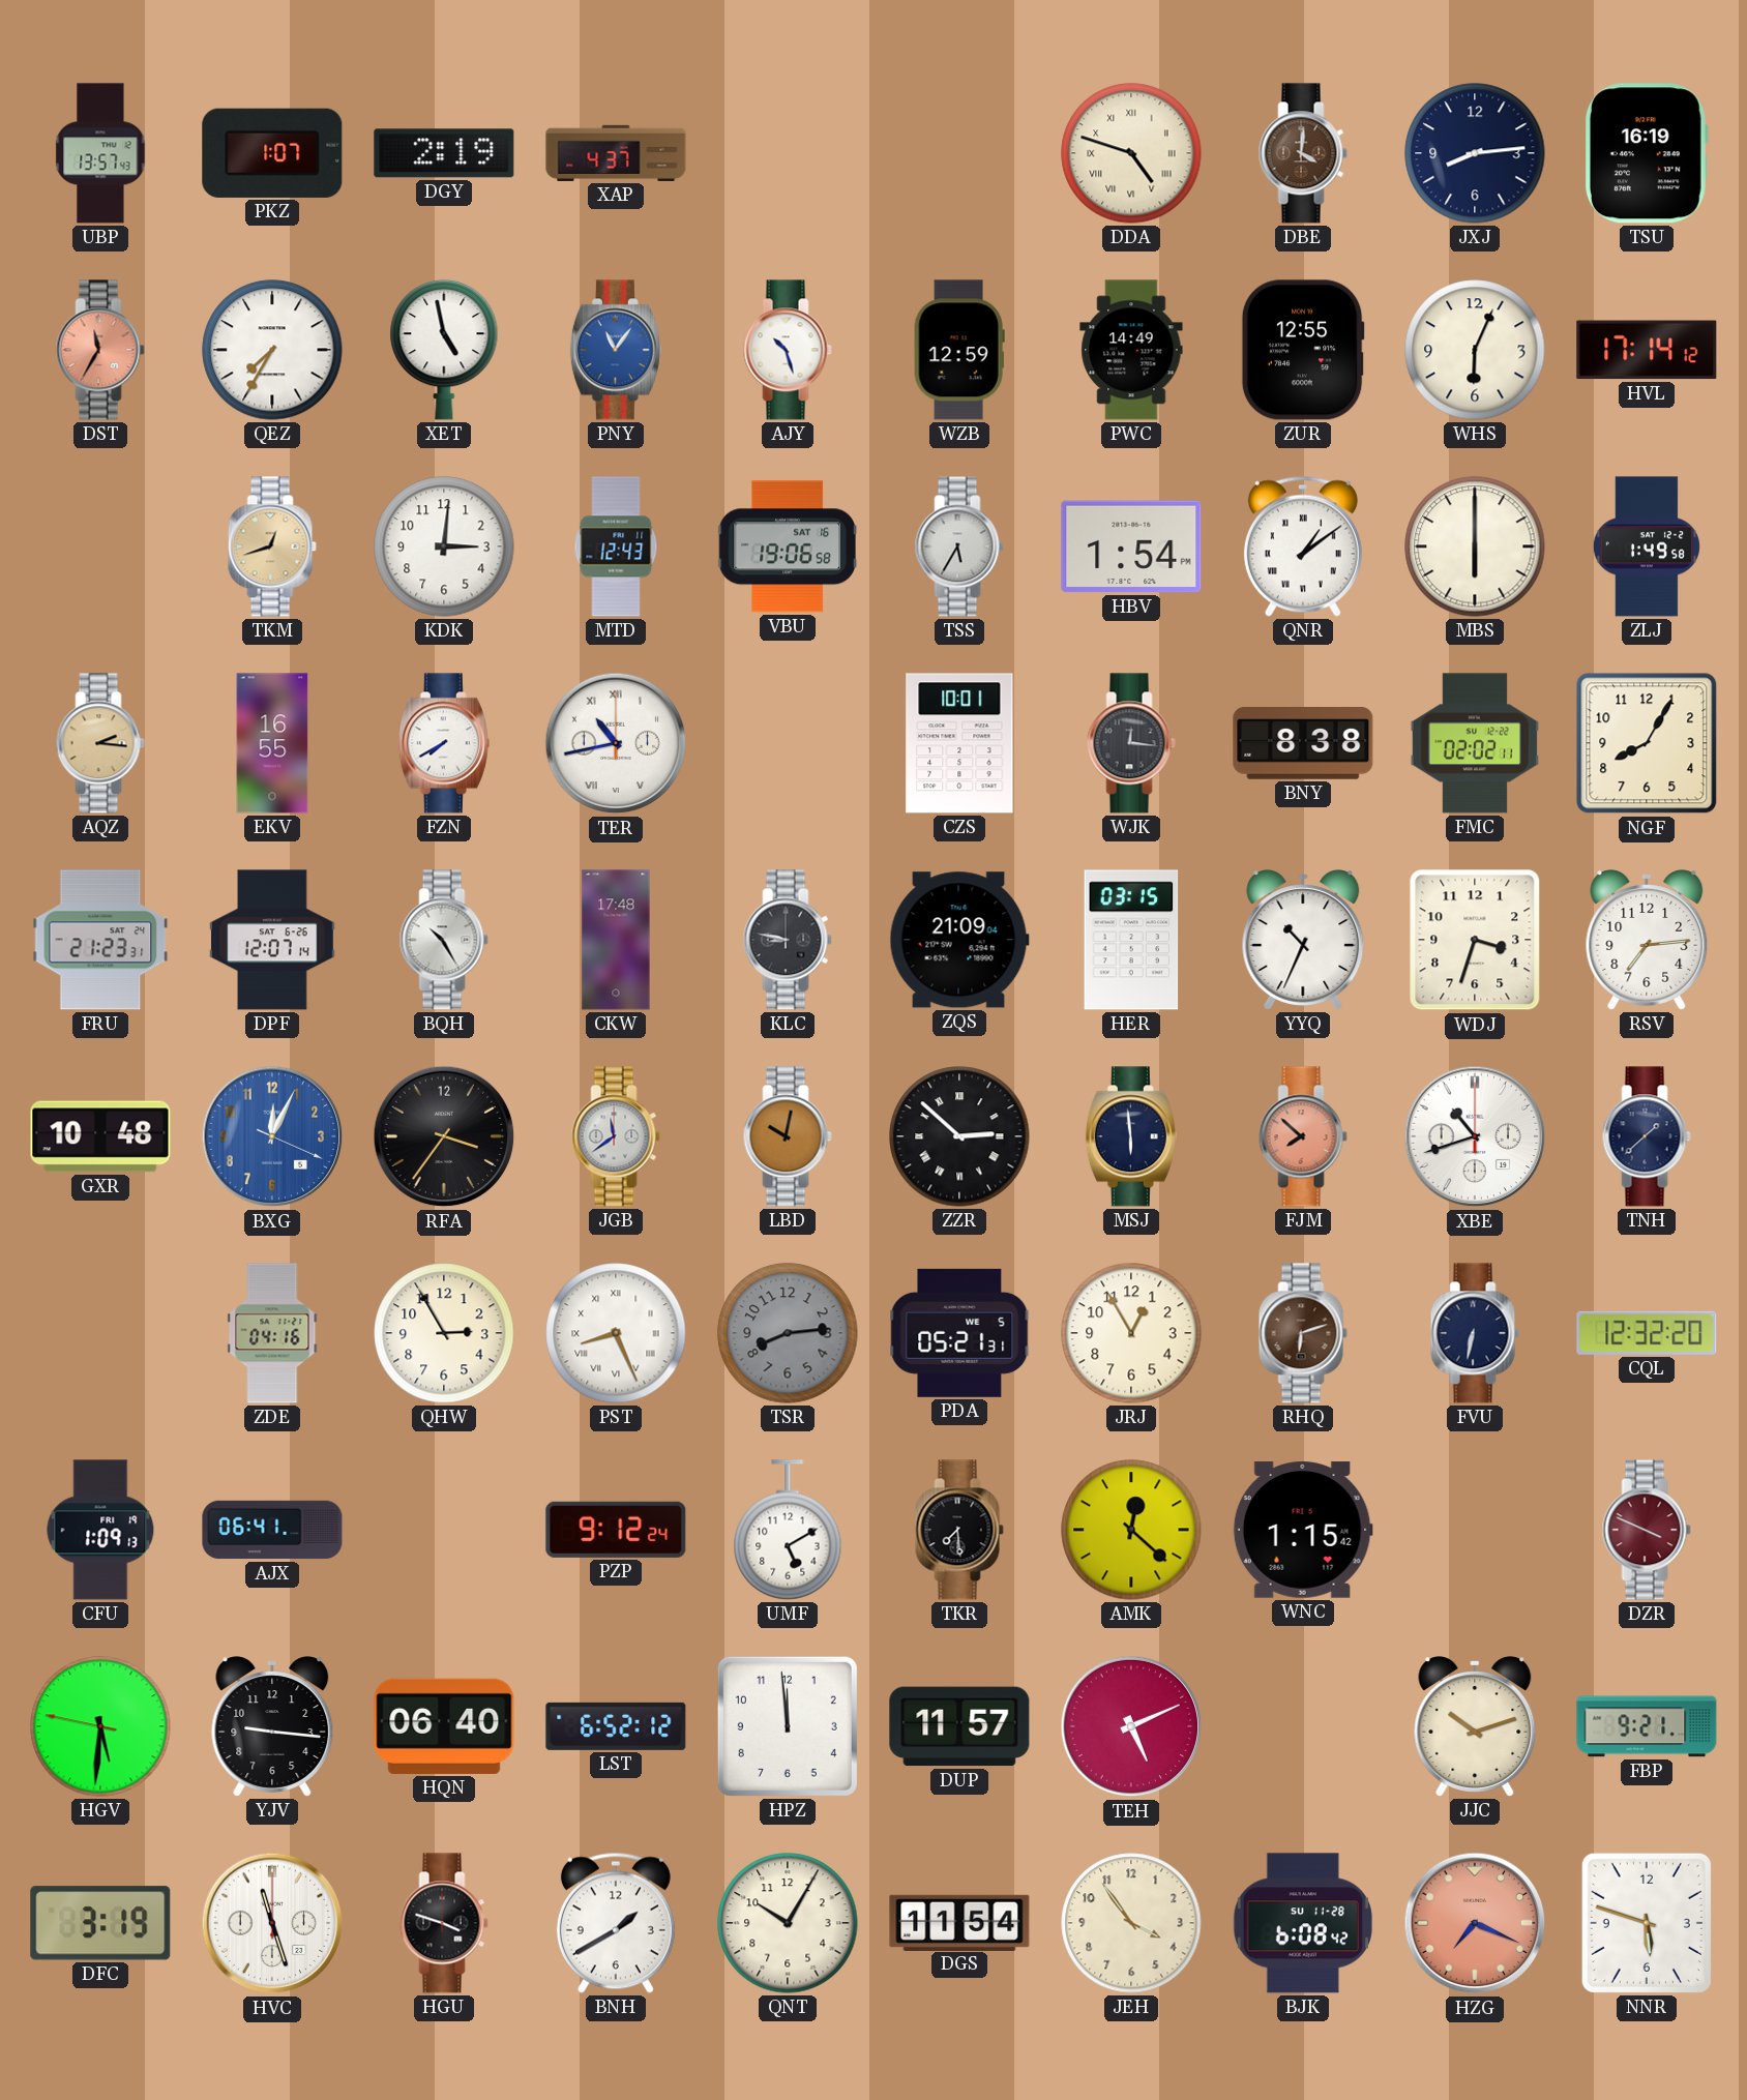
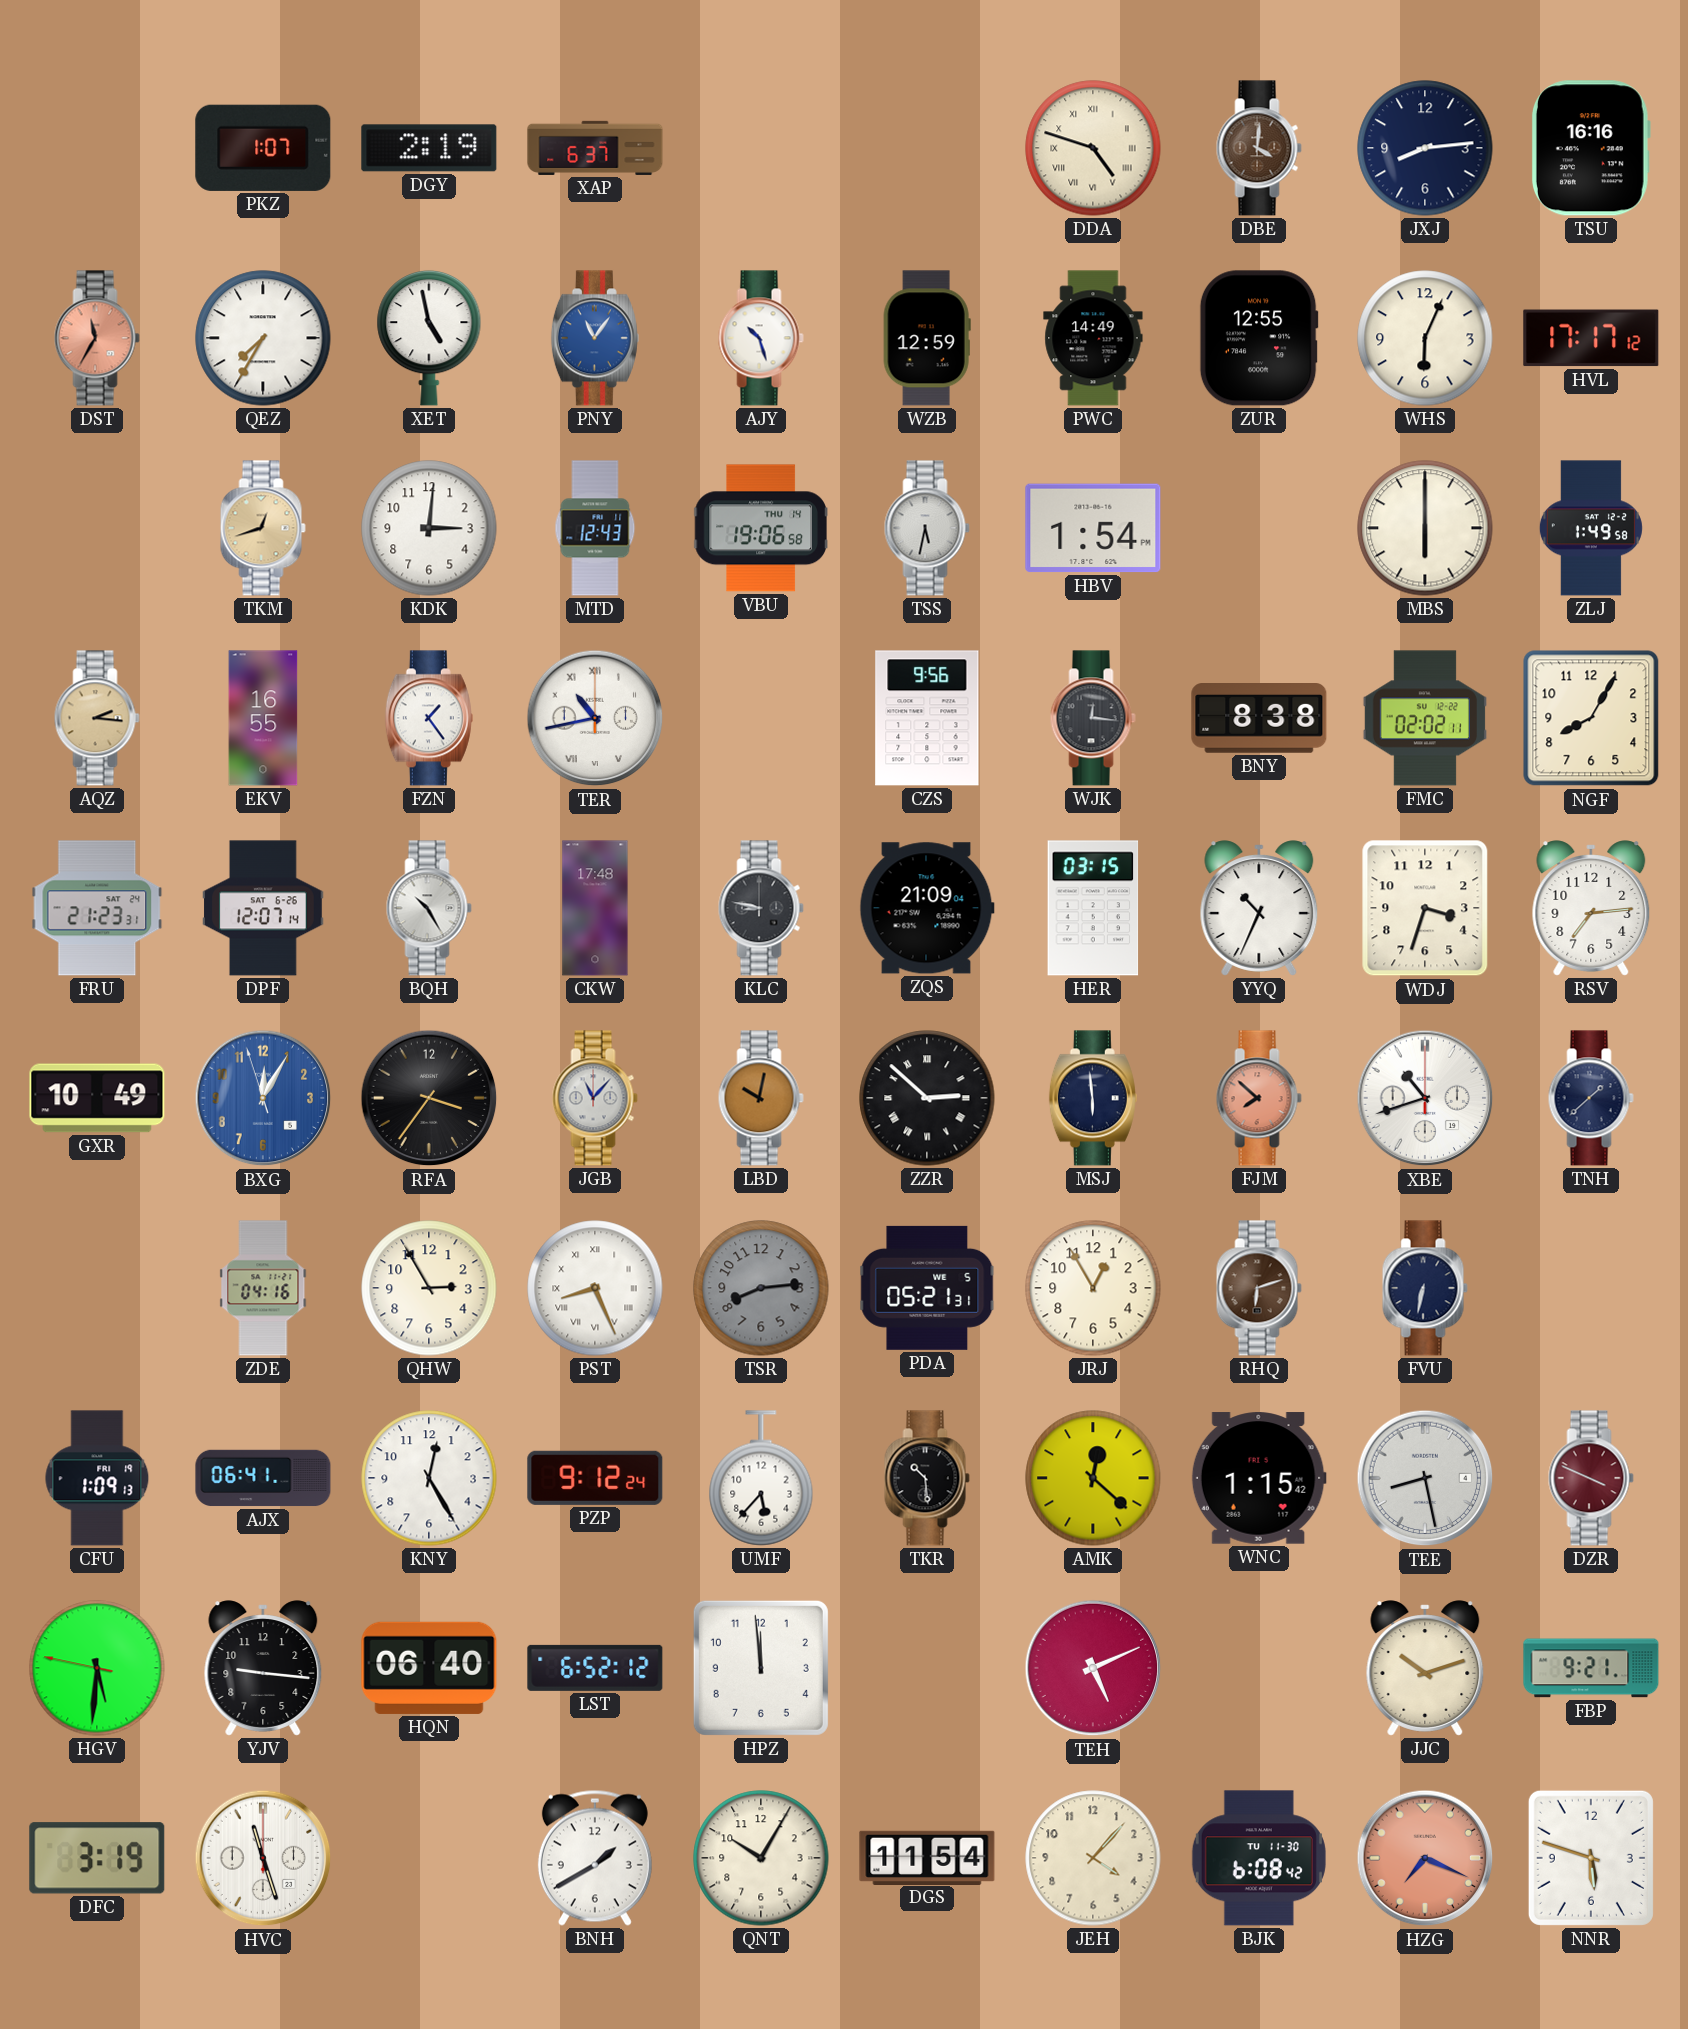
UBP: 13:57 -> none (100, 153)
XAP: 4:37 -> 6:37 (595, 148)
TSU: 16:19 -> 16:16 (1591, 148)
HVL: 17:14 -> 17:17 (1591, 338)
VBU date: SAT 16 -> THU 14 (761, 528)
TSS: 5:35 -> 5:32 (927, 528)
QNR: 1:09 -> none (1303, 546)
FZN: 7:40 -> 1:24 (429, 718)
CZS: 10:01 -> 9:56 (927, 718)
GXR: 10:48 -> 10:49 (97, 1098)
BXG: 12:04:19 -> 12:04:57 (263, 1098)
JGB: 11:39 -> 11:07 (595, 1098)
CQL: 12:32 -> none (1647, 1333)
KNY: none -> 12:25 (429, 1478)
UMF: 5:10 -> 5:37 (761, 1478)
TKR: 7:29 -> 10:29 (927, 1478)
TEE: none -> 8:28 (1425, 1478)
DUP: 11:57 -> none (959, 1726)
HGU: 3:48 -> none (444, 1923)
JEH: 3:54 -> 4:07 (1093, 1858)
BJK date: SU 11-28 -> TU 11-30 (1259, 1858)
